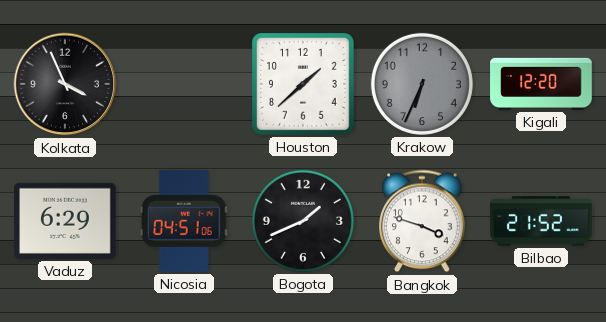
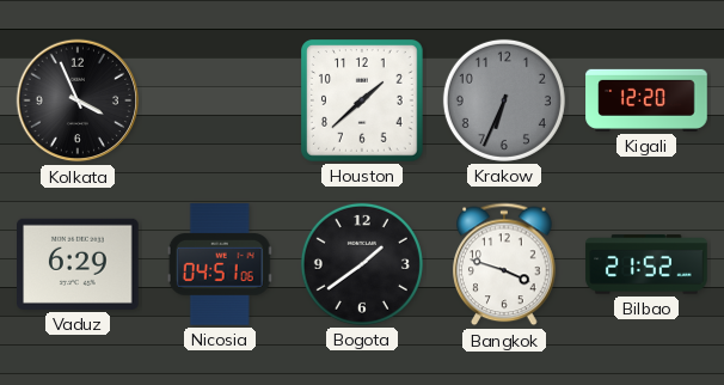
Bogota: 1:41 -> 1:39 (362, 264)
